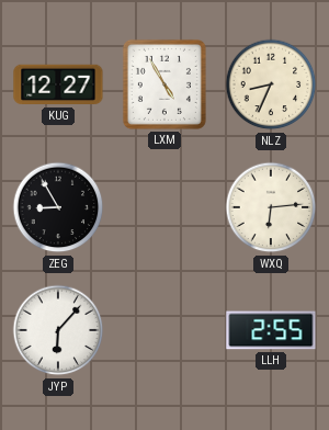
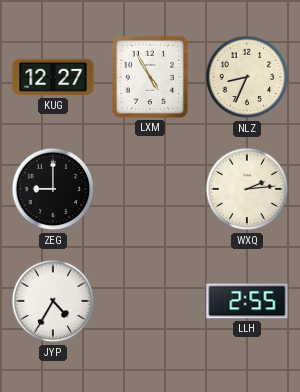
ZEG: 8:55 -> 9:00 (53, 189)
WXQ: 6:14 -> 2:14 (247, 189)
JYP: 6:07 -> 4:35 (53, 301)
